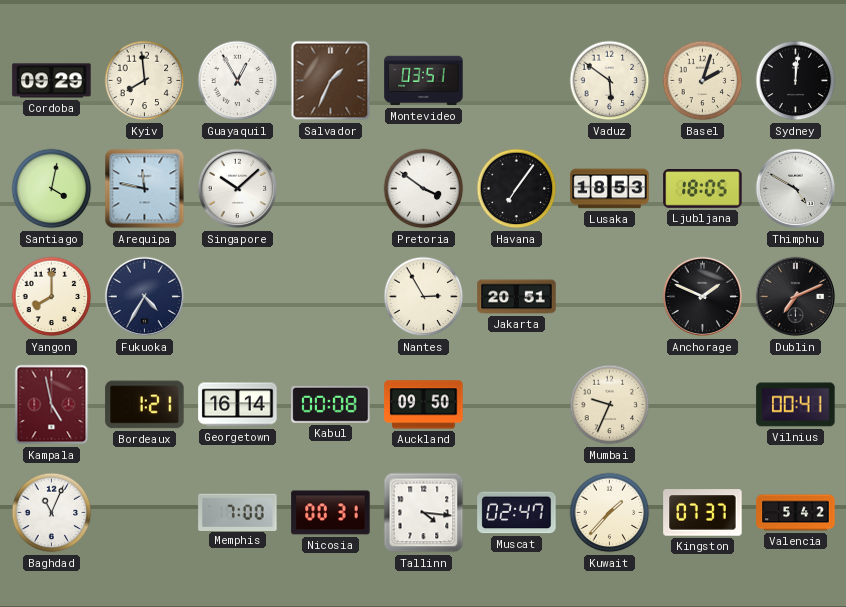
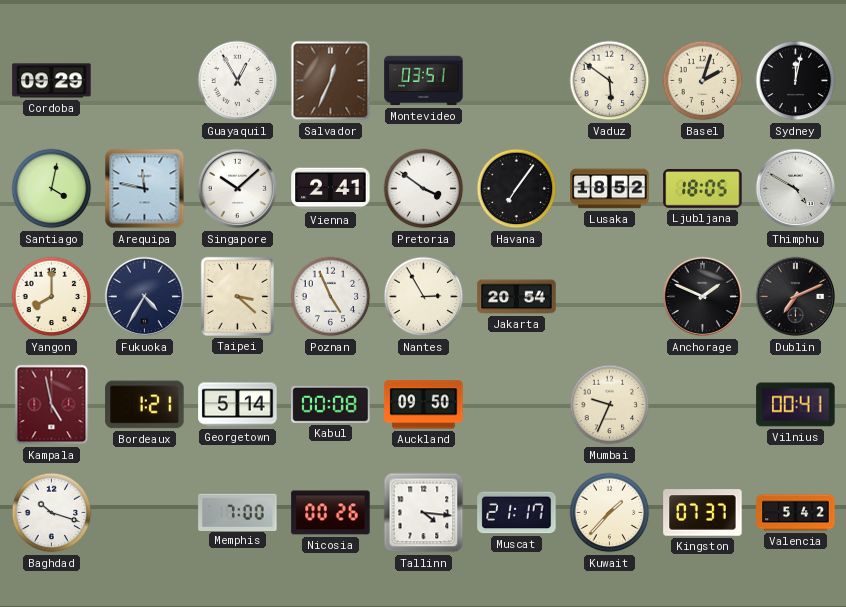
Kyiv: 7:59 -> none (145, 81)
Salvador: 1:34 -> 12:34 (331, 81)
Sydney: 12:01 -> 12:02 (796, 81)
Vienna: none -> 2:41 (331, 189)
Lusaka: 18:53 -> 18:52 (610, 189)
Taipei: none -> 3:22 (237, 296)
Poznan: none -> 4:56 (331, 297)
Jakarta: 20:51 -> 20:54 (517, 297)
Georgetown: 16:14 -> 5:14 (238, 405)
Baghdad: 11:04 -> 10:18 (52, 513)
Nicosia: 00:31 -> 00:26 (331, 513)
Muscat: 02:47 -> 21:17 (517, 513)
